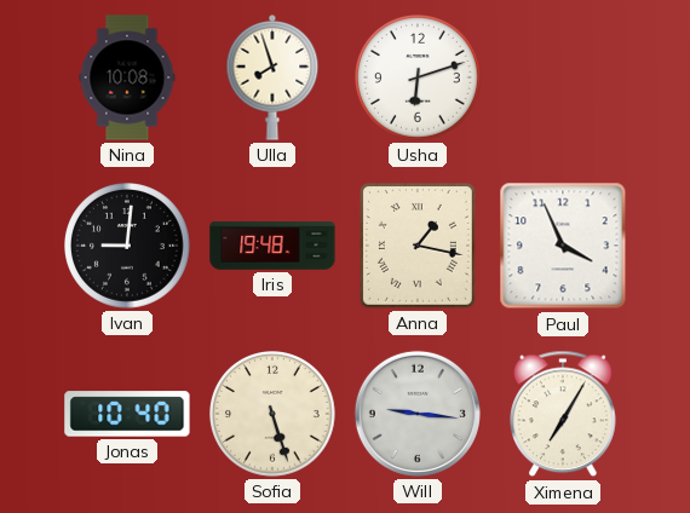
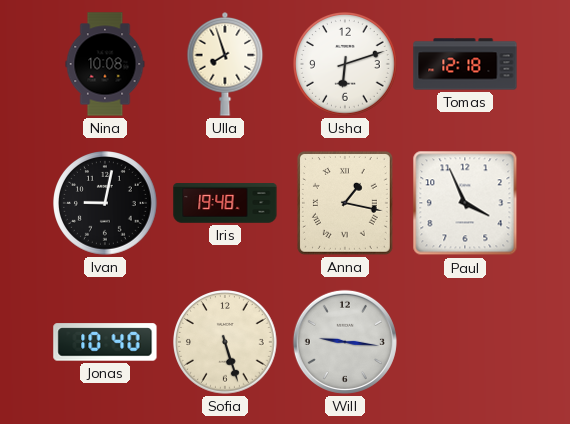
Tomas: none -> 12:18 (465, 64)
Ivan: 9:01 -> 9:02 (106, 204)
Ximena: 7:05 -> none (564, 414)
